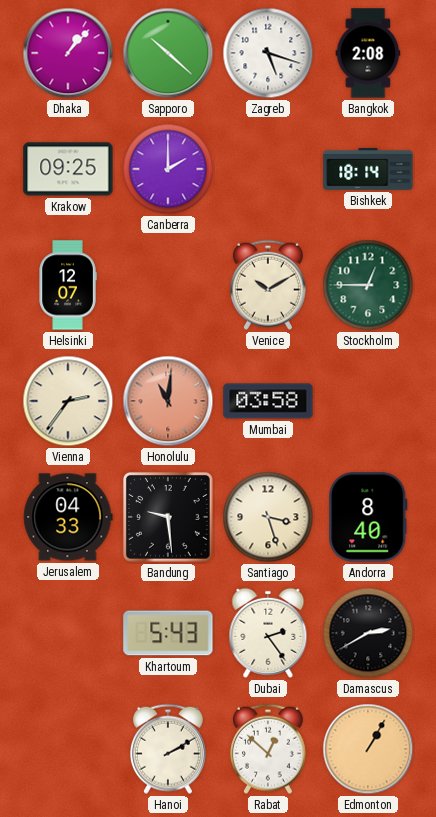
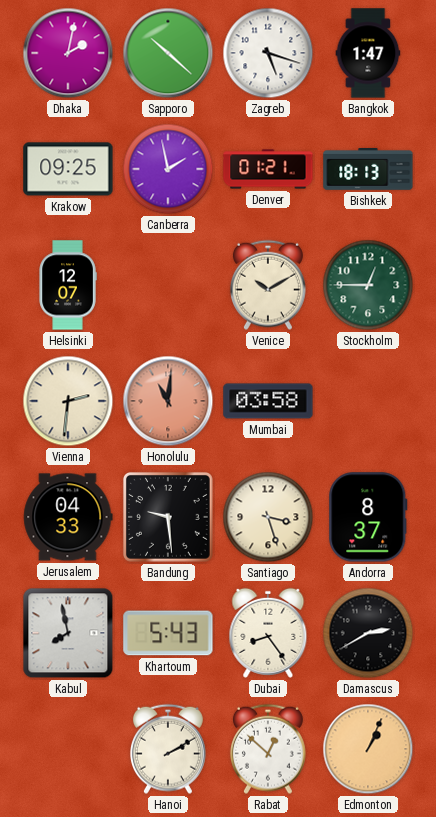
Dhaka: 1:07 -> 2:02 (68, 53)
Bangkok: 2:08 -> 1:47 (368, 53)
Canberra: 2:00 -> 1:58 (168, 169)
Denver: none -> 01:21 (268, 169)
Bishkek: 18:14 -> 18:13 (368, 170)
Vienna: 2:36 -> 2:31 (68, 401)
Andorra: 8:40 -> 8:37 (368, 517)
Kabul: none -> 7:58 (68, 633)
Dubai: 2:24 -> 8:24 (268, 633)
Edmonton: 1:05 -> 1:04 (368, 749)
